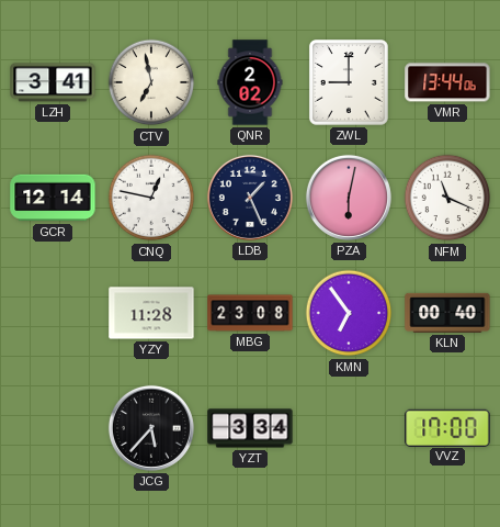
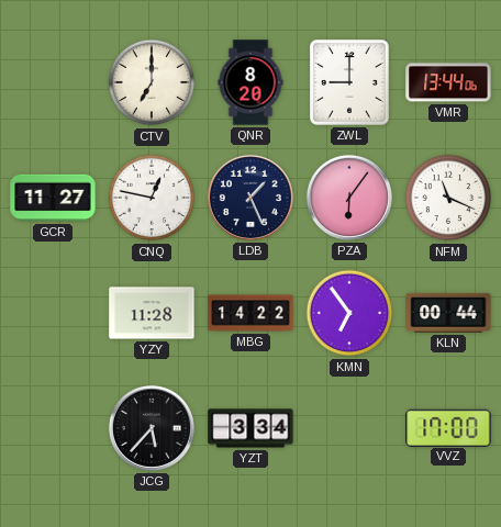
LZH: 3:41 -> none (53, 82)
CTV: 6:58 -> 7:00 (152, 82)
QNR: 2:02 -> 8:20 (250, 82)
GCR: 12:14 -> 11:27 (53, 198)
PZA: 6:02 -> 6:06 (349, 198)
MBG: 23:08 -> 14:22 (250, 313)
KLN: 00:40 -> 00:44 (448, 313)
